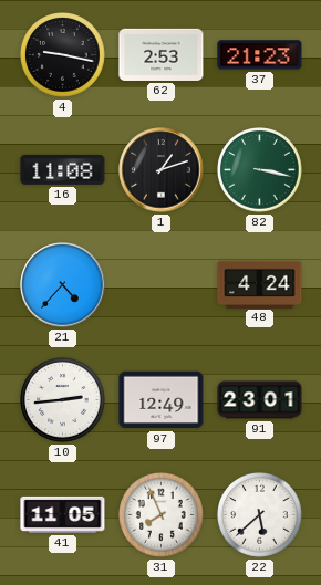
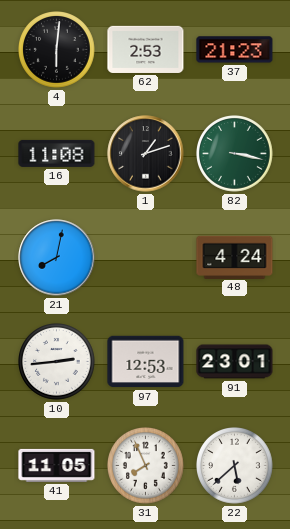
4: 9:17 -> 6:01 (57, 50)
21: 4:37 -> 8:02 (57, 258)
97: 12:49 -> 12:53 (146, 362)
